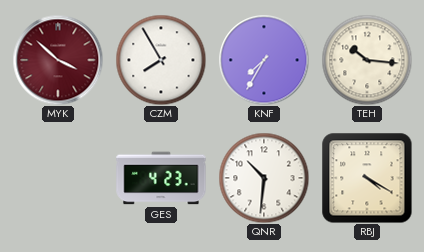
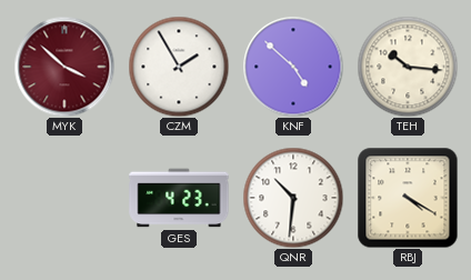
CZM: 7:55 -> 1:55 (179, 67)
KNF: 7:35 -> 4:52 (293, 67)
